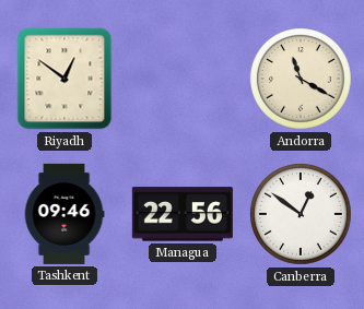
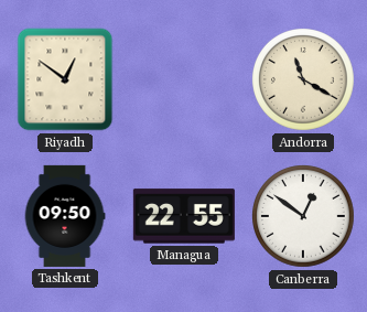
Tashkent: 09:46 -> 09:50 (65, 216)
Managua: 22:56 -> 22:55 (184, 216)
